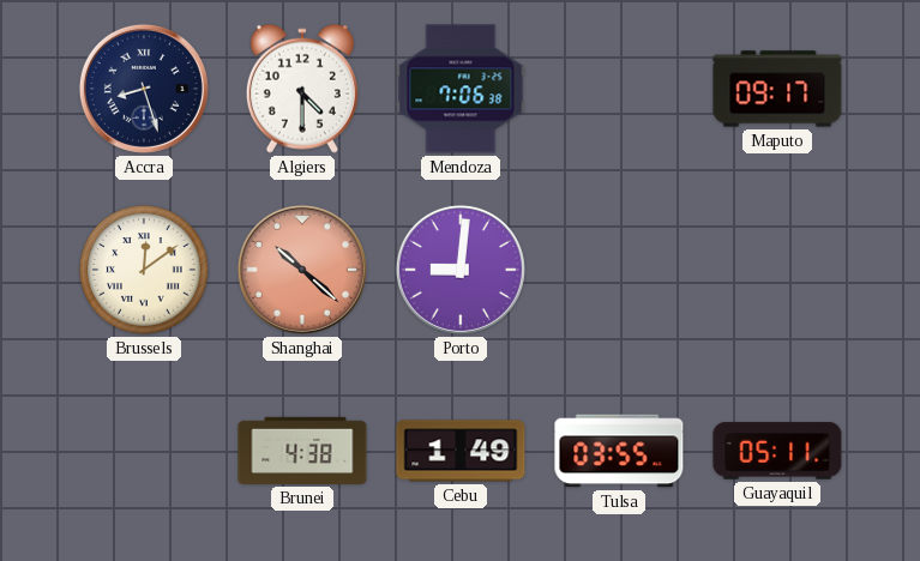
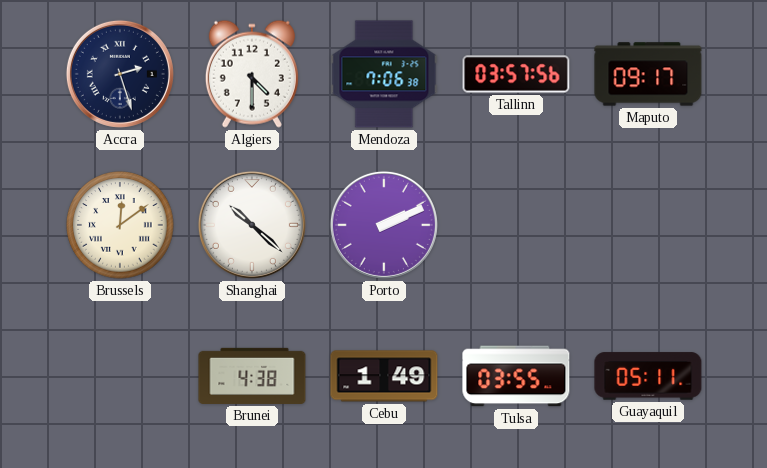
Accra: 8:27 -> 2:27 (120, 74)
Tallinn: none -> 03:57 (516, 74)
Shanghai dial: salmon -> white (252, 225)
Porto: 9:01 -> 2:11 (384, 225)
